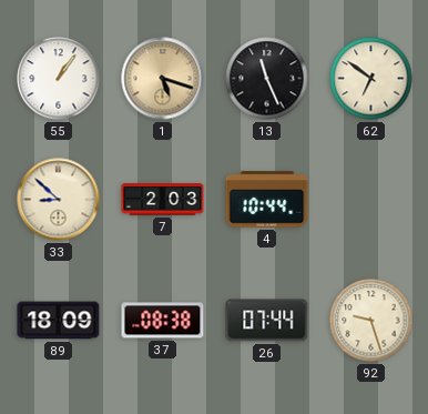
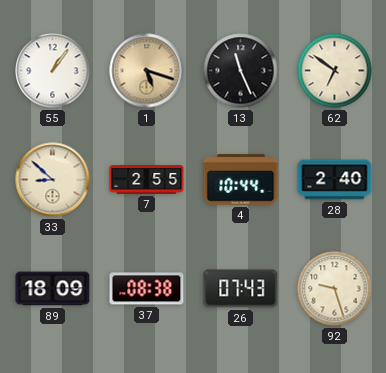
7: 2:03 -> 2:55 (147, 180)
28: none -> 2:40 (335, 180)
26: 07:44 -> 07:43 (241, 289)
